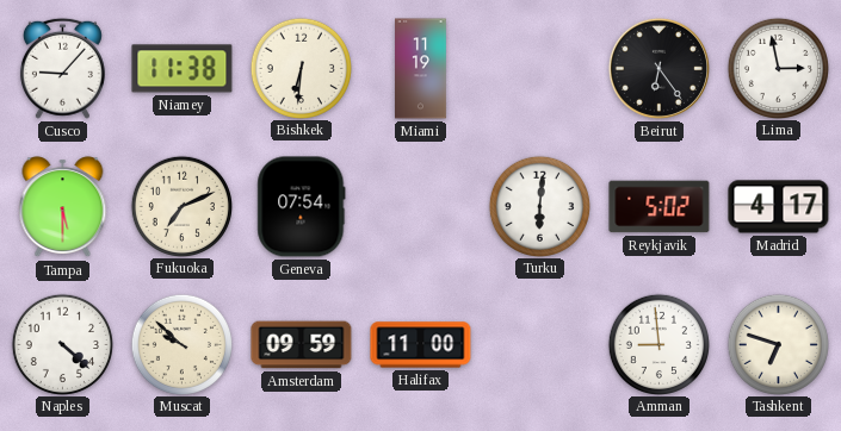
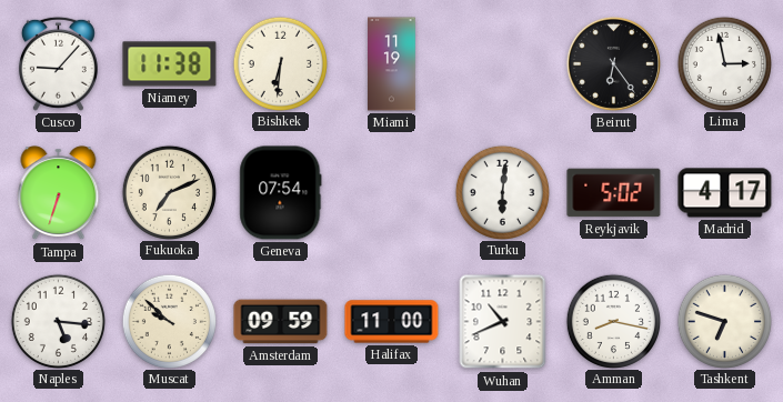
Tampa: 5:30 -> 6:33 (59, 193)
Naples: 4:22 -> 5:16 (58, 321)
Wuhan: none -> 10:41 (503, 322)
Amman: 8:59 -> 8:17 (613, 321)
